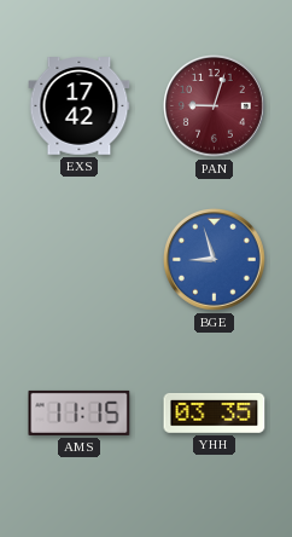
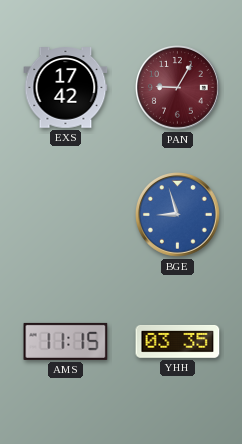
PAN: 9:03 -> 9:05 (178, 88)
